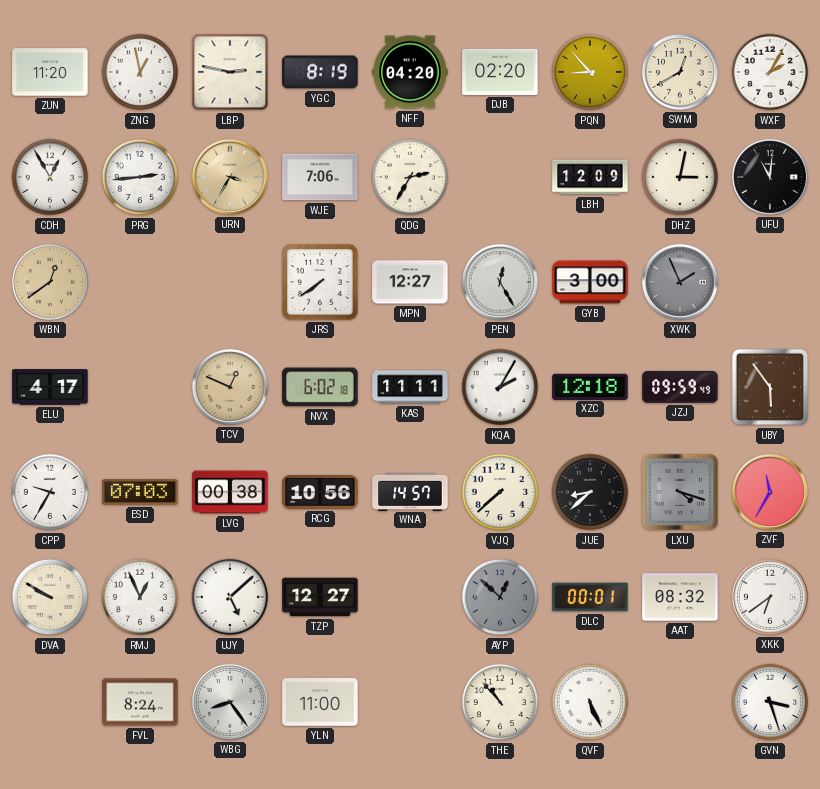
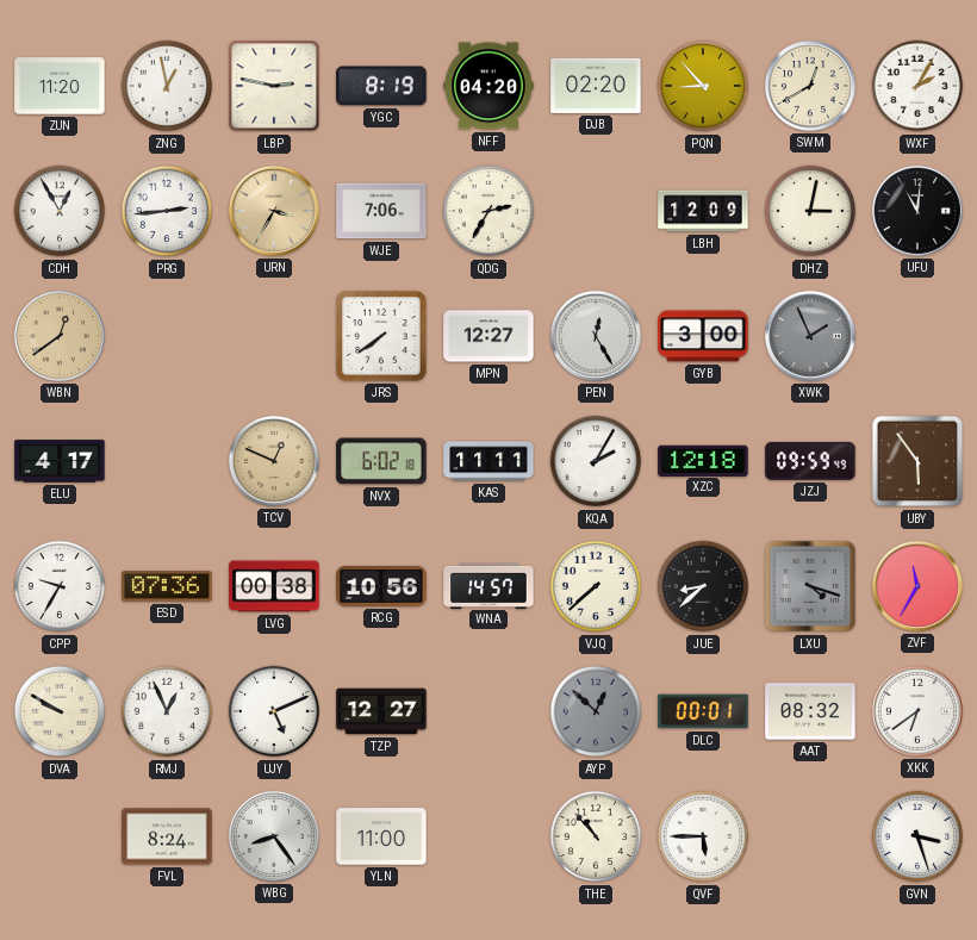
ESD: 07:03 -> 07:36 (167, 586)
UJY: 5:08 -> 5:11 (274, 711)
QVF: 5:26 -> 5:45 (703, 836)
